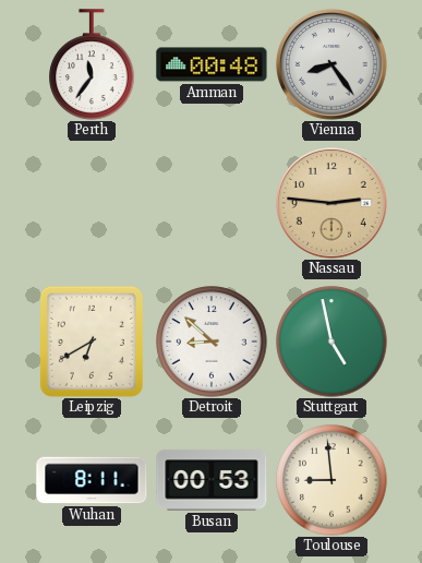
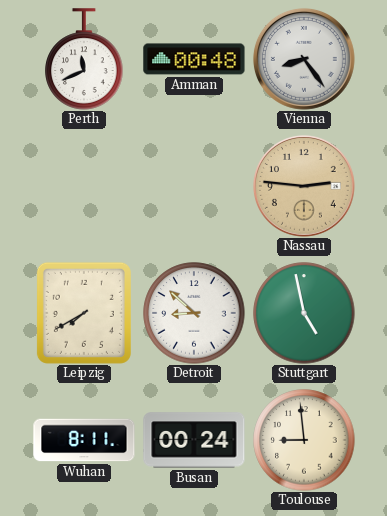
Perth: 11:36 -> 11:41 (84, 59)
Leipzig: 6:40 -> 7:40 (84, 313)
Busan: 00:53 -> 00:24 (194, 440)
